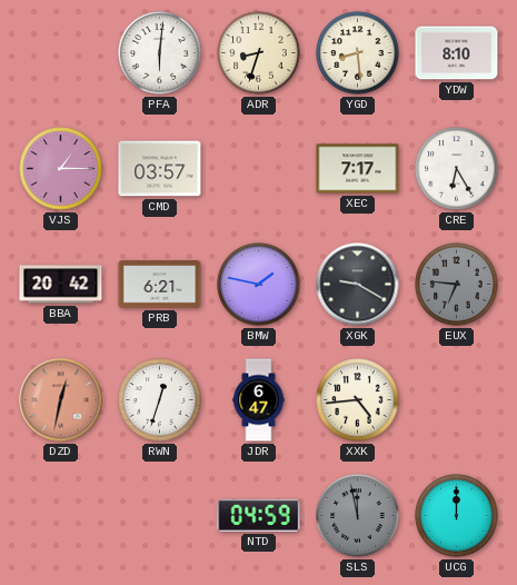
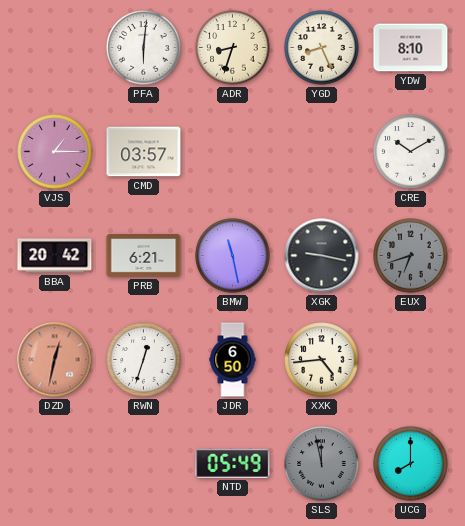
YGD: 8:29 -> 8:26 (322, 48)
XEC: 7:17 -> none (358, 169)
CRE: 6:25 -> 10:10 (411, 152)
BMW: 1:47 -> 11:28 (233, 256)
XGK: 9:20 -> 9:17 (322, 256)
EUX: 6:46 -> 6:42 (411, 256)
JDR: 6:47 -> 6:50 (233, 360)
NTD: 04:59 -> 05:49 (233, 463)
UCG: 12:00 -> 8:00 (411, 464)
